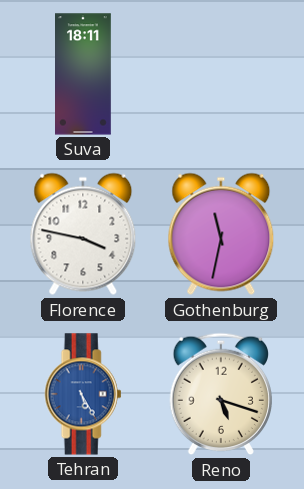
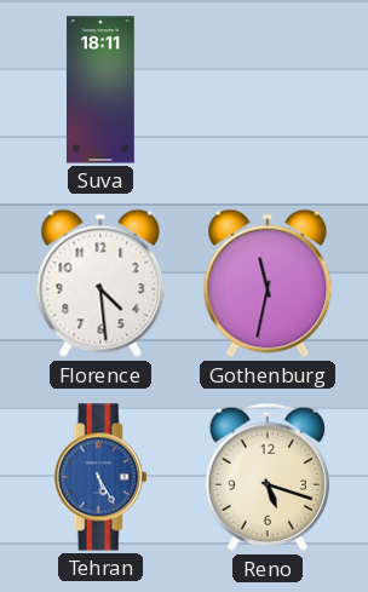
Florence: 3:47 -> 4:29 (100, 283)
